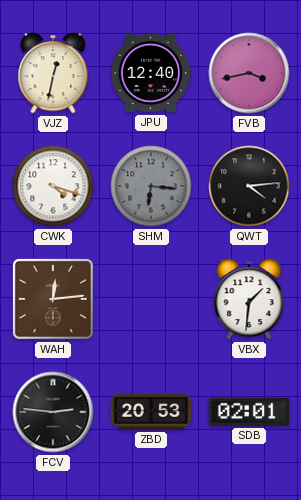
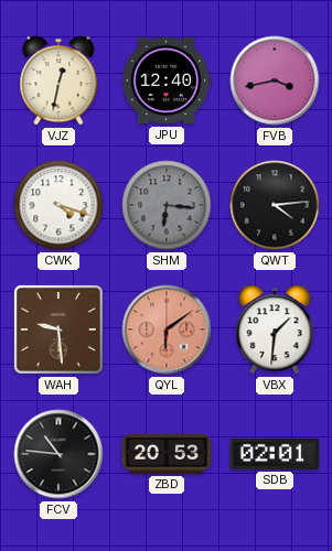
WAH: 12:14 -> 9:29 (58, 329)
QYL: none -> 6:09 (167, 329)
FCV: 2:46 -> 10:46 (58, 454)
